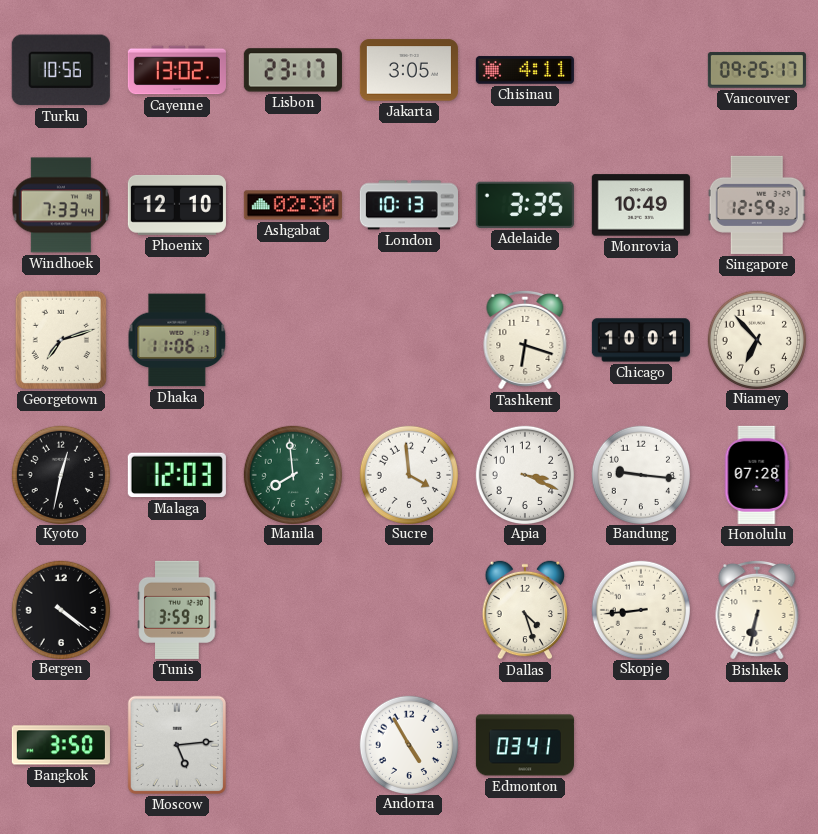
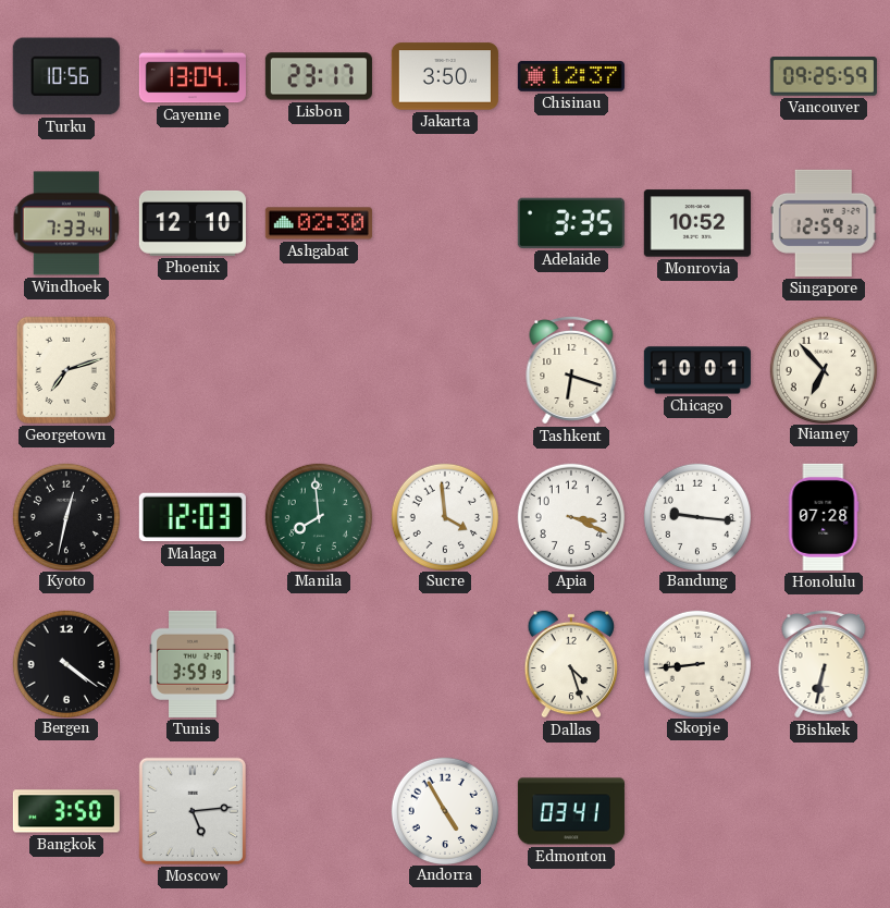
Cayenne: 13:02 -> 13:04 (193, 76)
Jakarta: 3:05 -> 3:50 (445, 76)
Chisinau: 4:11 -> 12:37 (571, 76)
Vancouver: 09:25:17 -> 09:25:59 (824, 76)
London: 10:13 -> none (409, 205)
Monrovia: 10:49 -> 10:52 (697, 223)
Dhaka: 11:06 -> none (177, 340)
